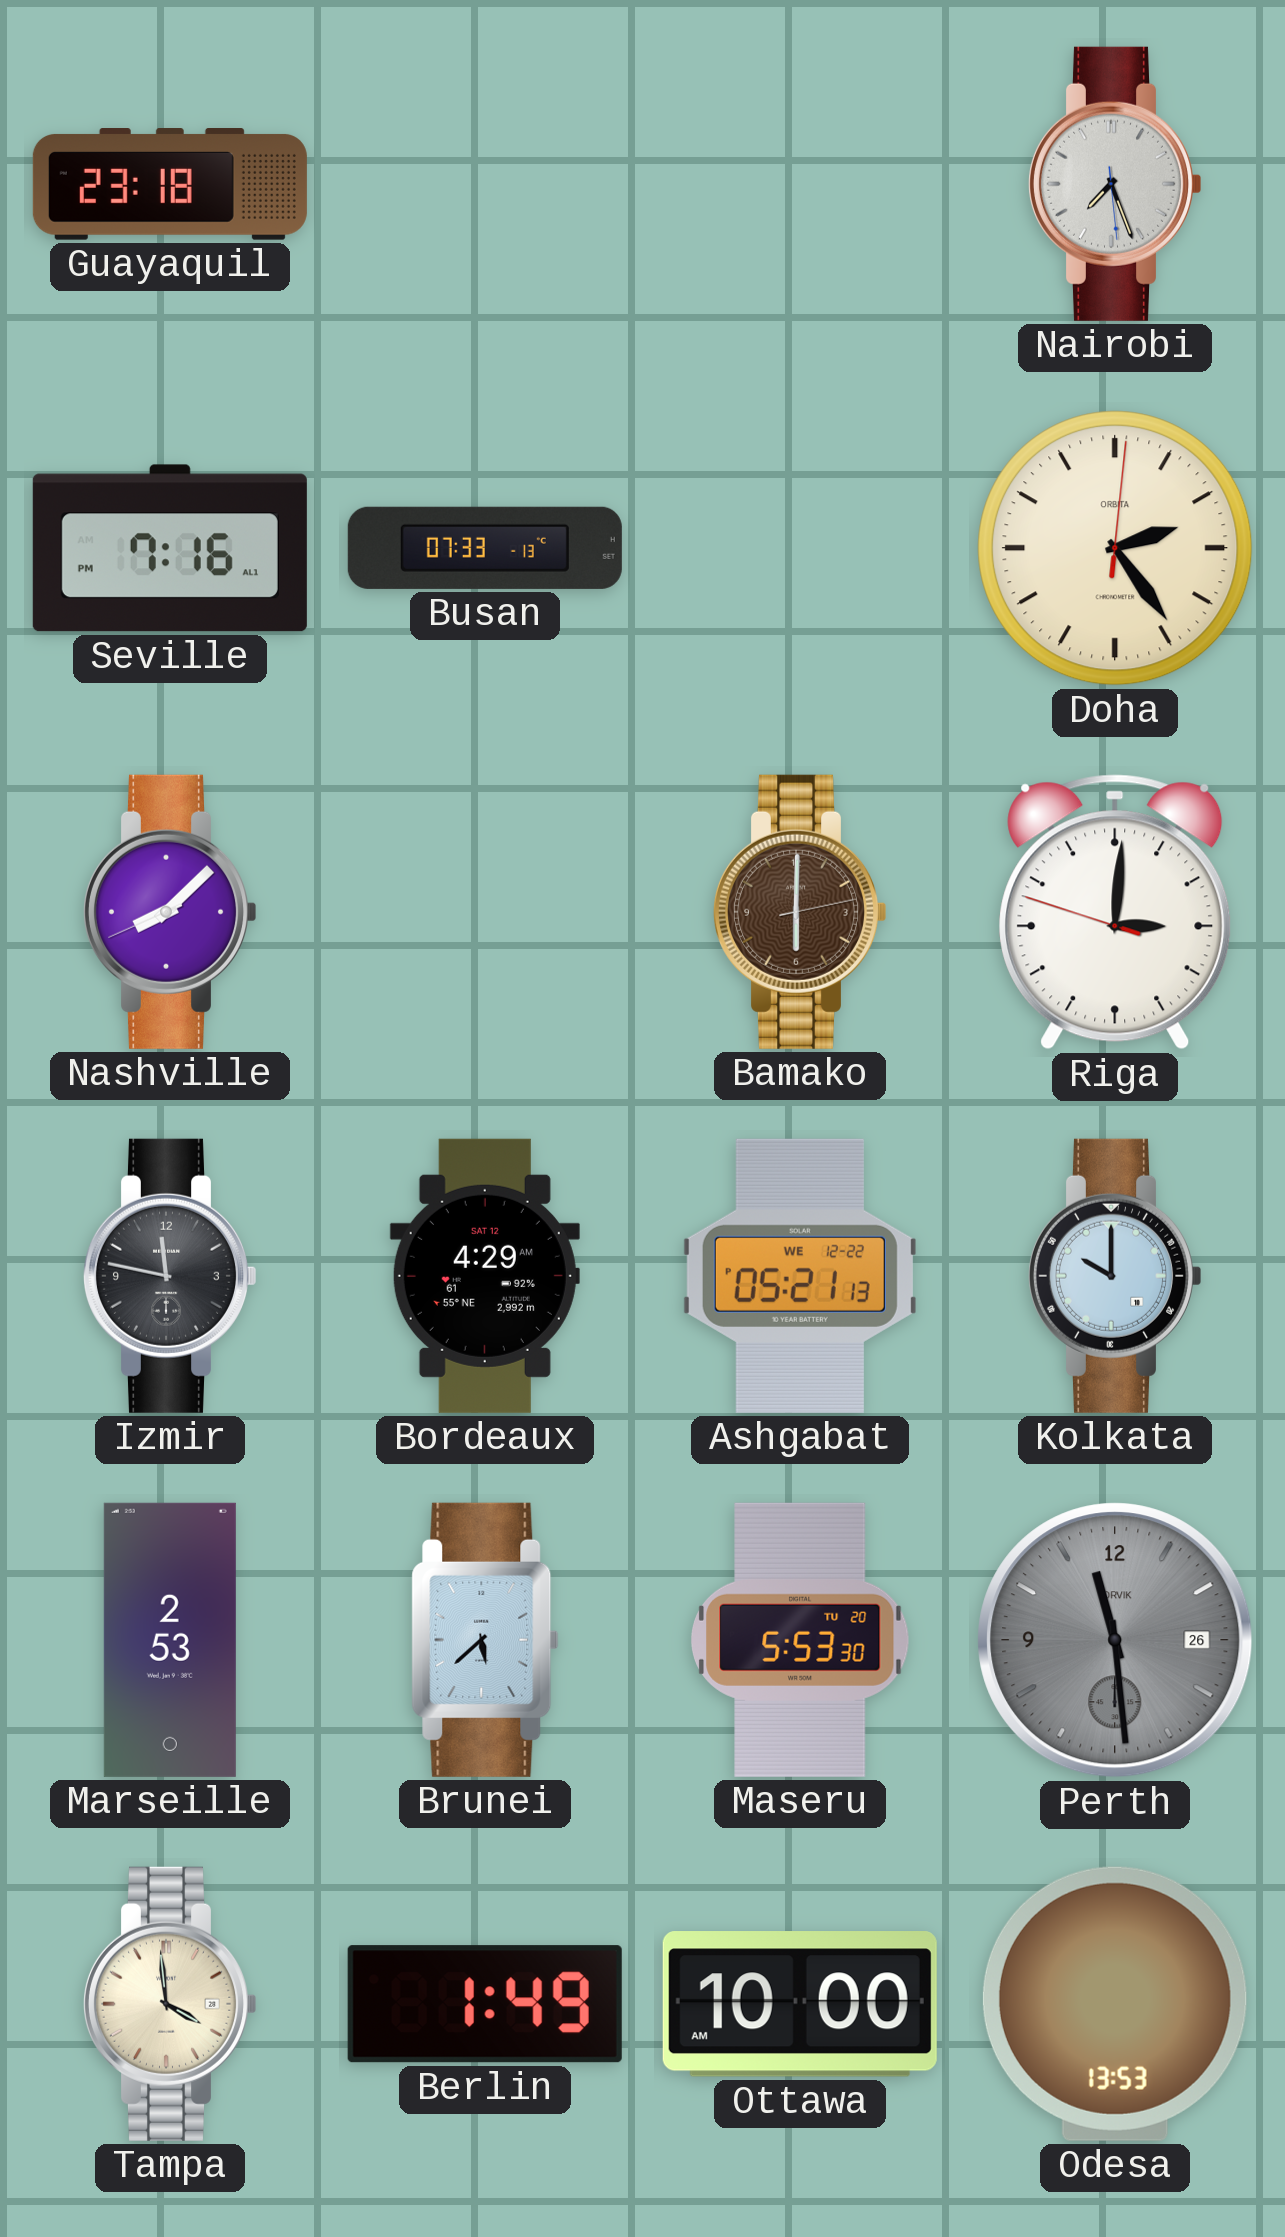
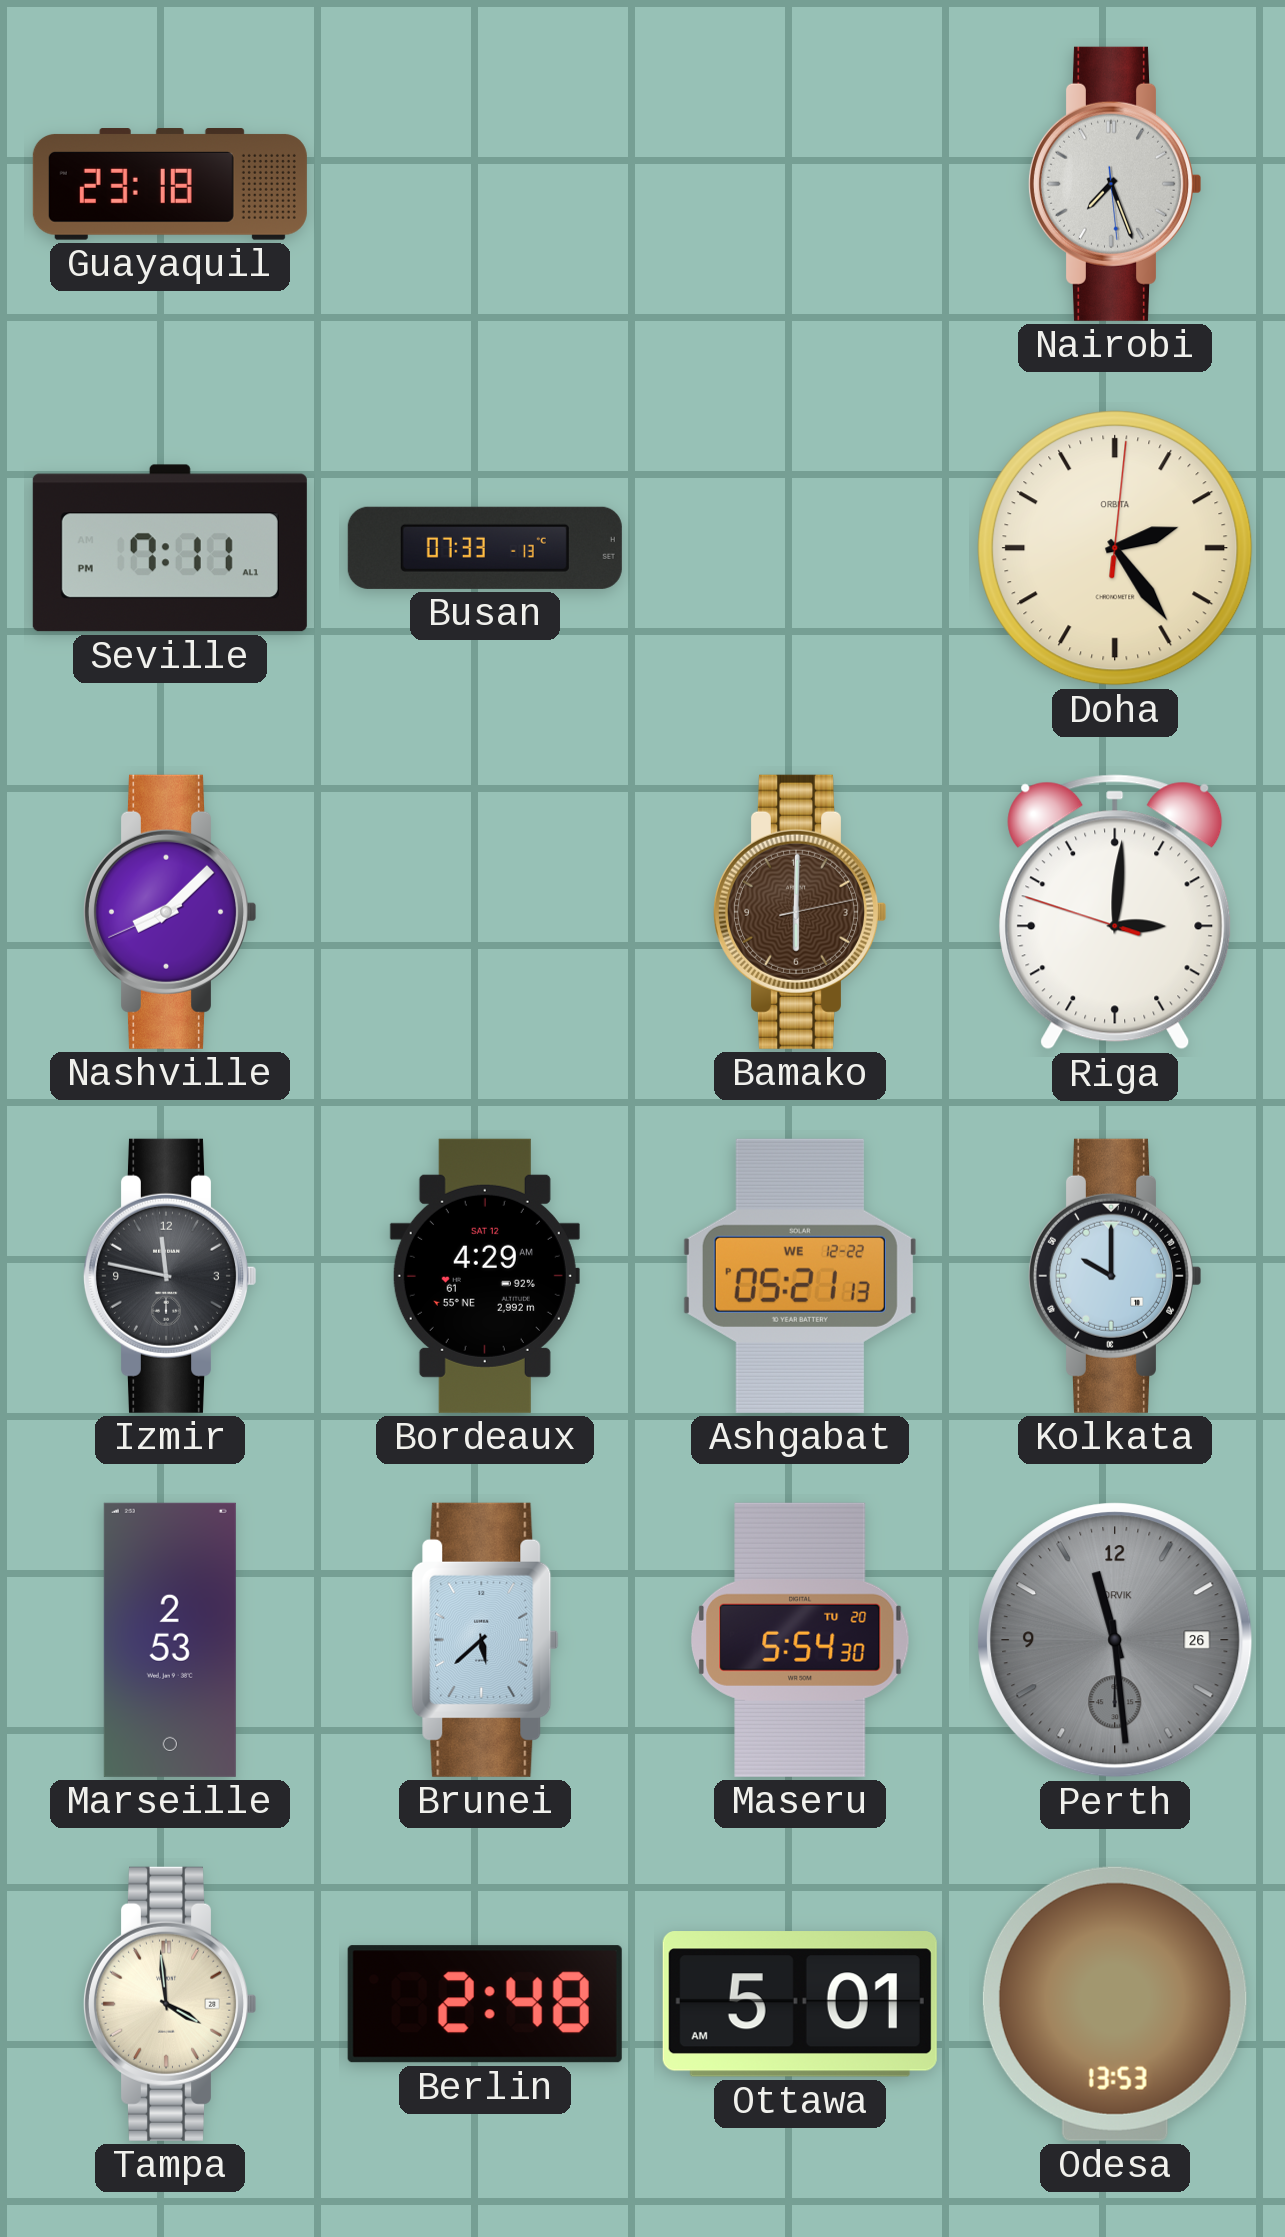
Seville: 7:16 -> 7:11 (170, 548)
Maseru: 5:53 -> 5:54 (801, 1640)
Berlin: 1:49 -> 2:48 (485, 2004)
Ottawa: 10:00 -> 5:01 (800, 2004)
